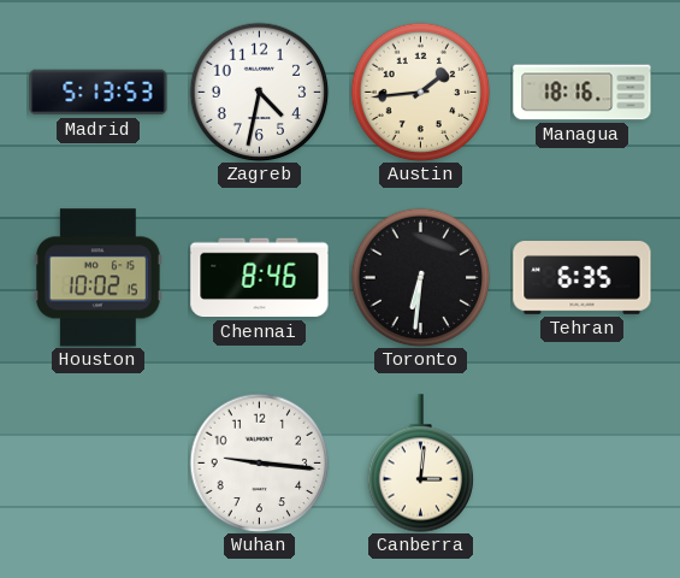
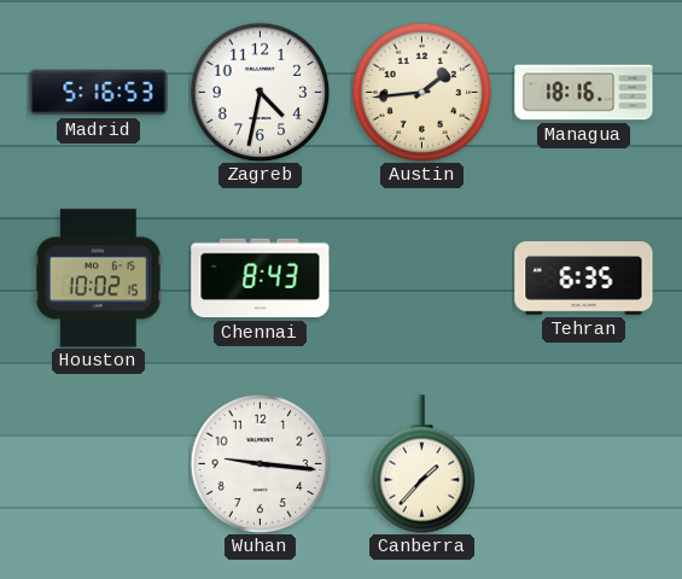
Madrid: 5:13 -> 5:16 (99, 93)
Chennai: 8:46 -> 8:43 (261, 279)
Toronto: 6:31 -> none (420, 277)
Canberra: 3:01 -> 1:37 (422, 464)
